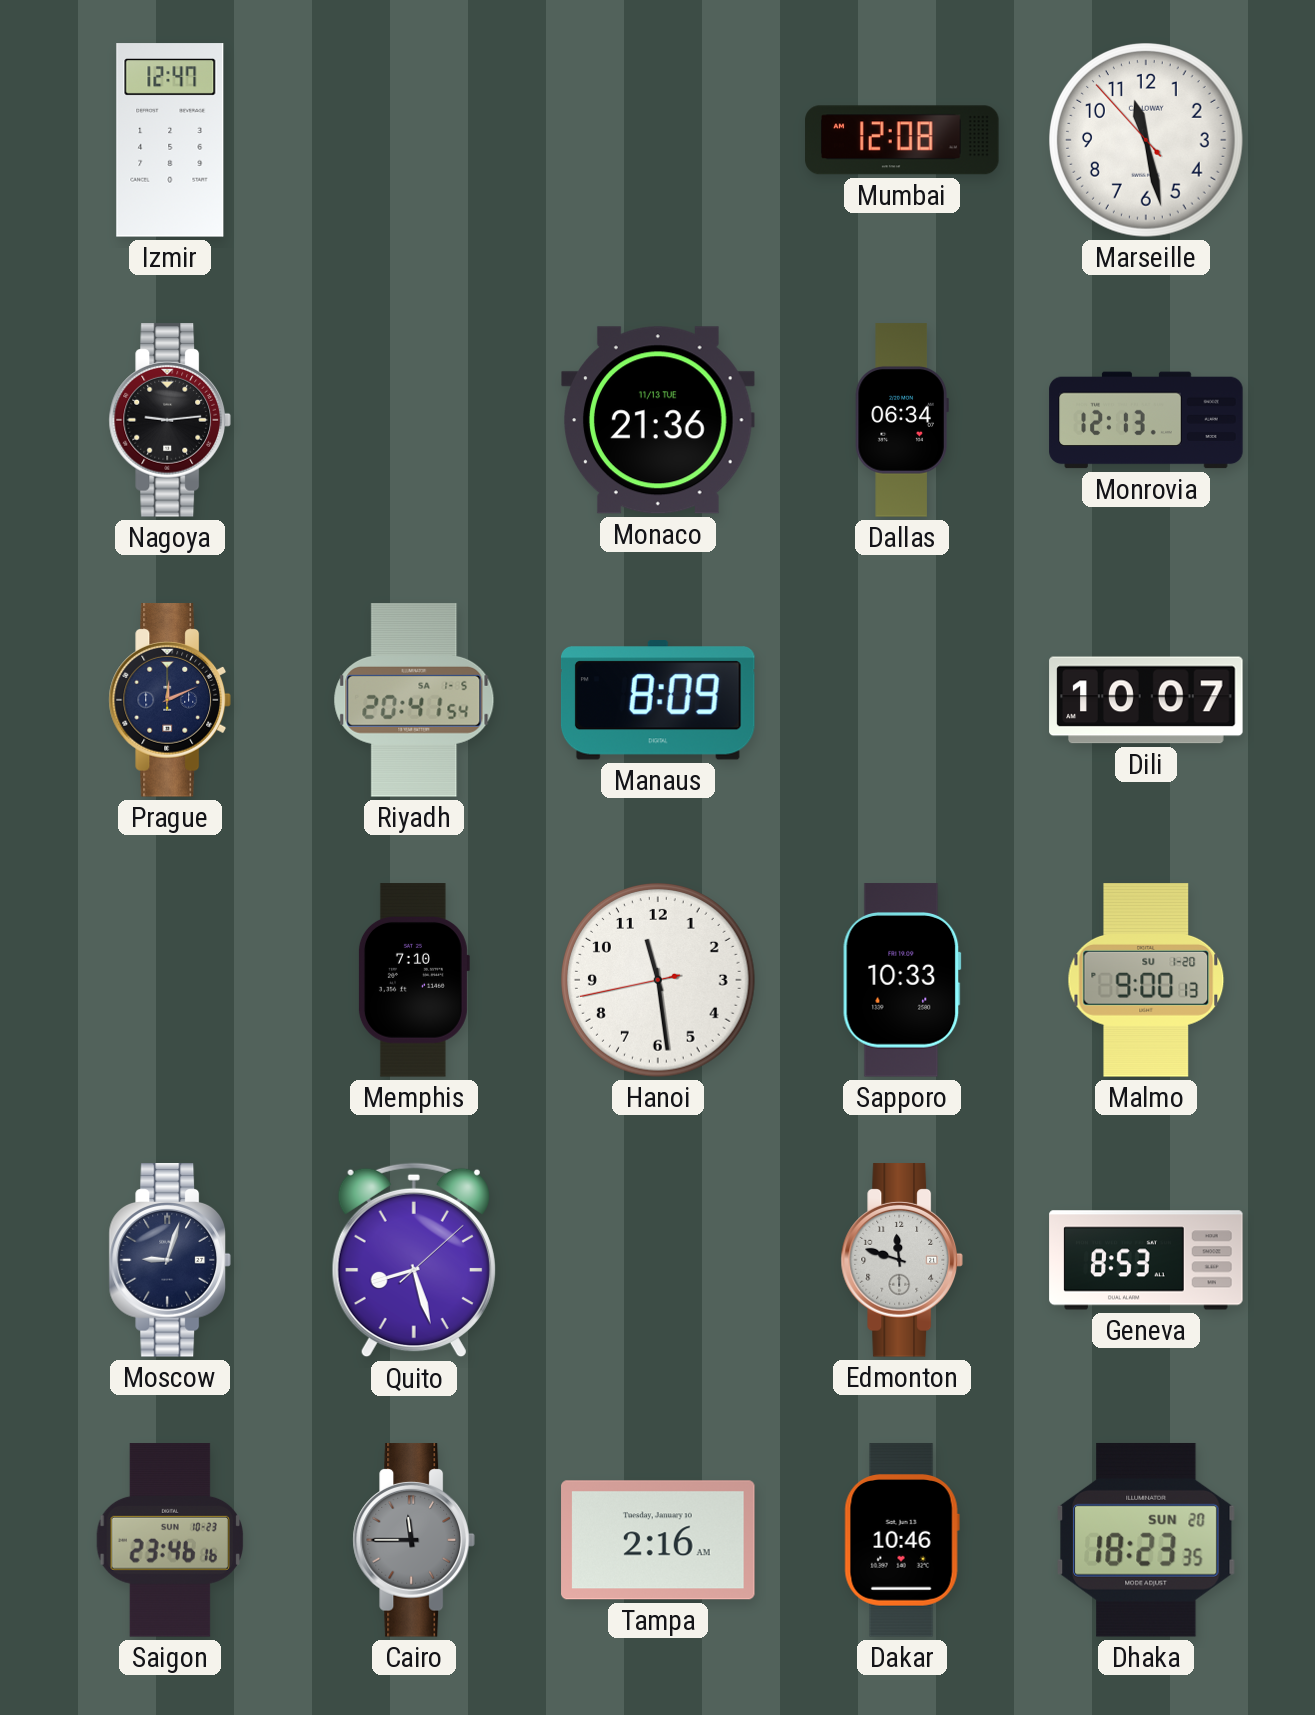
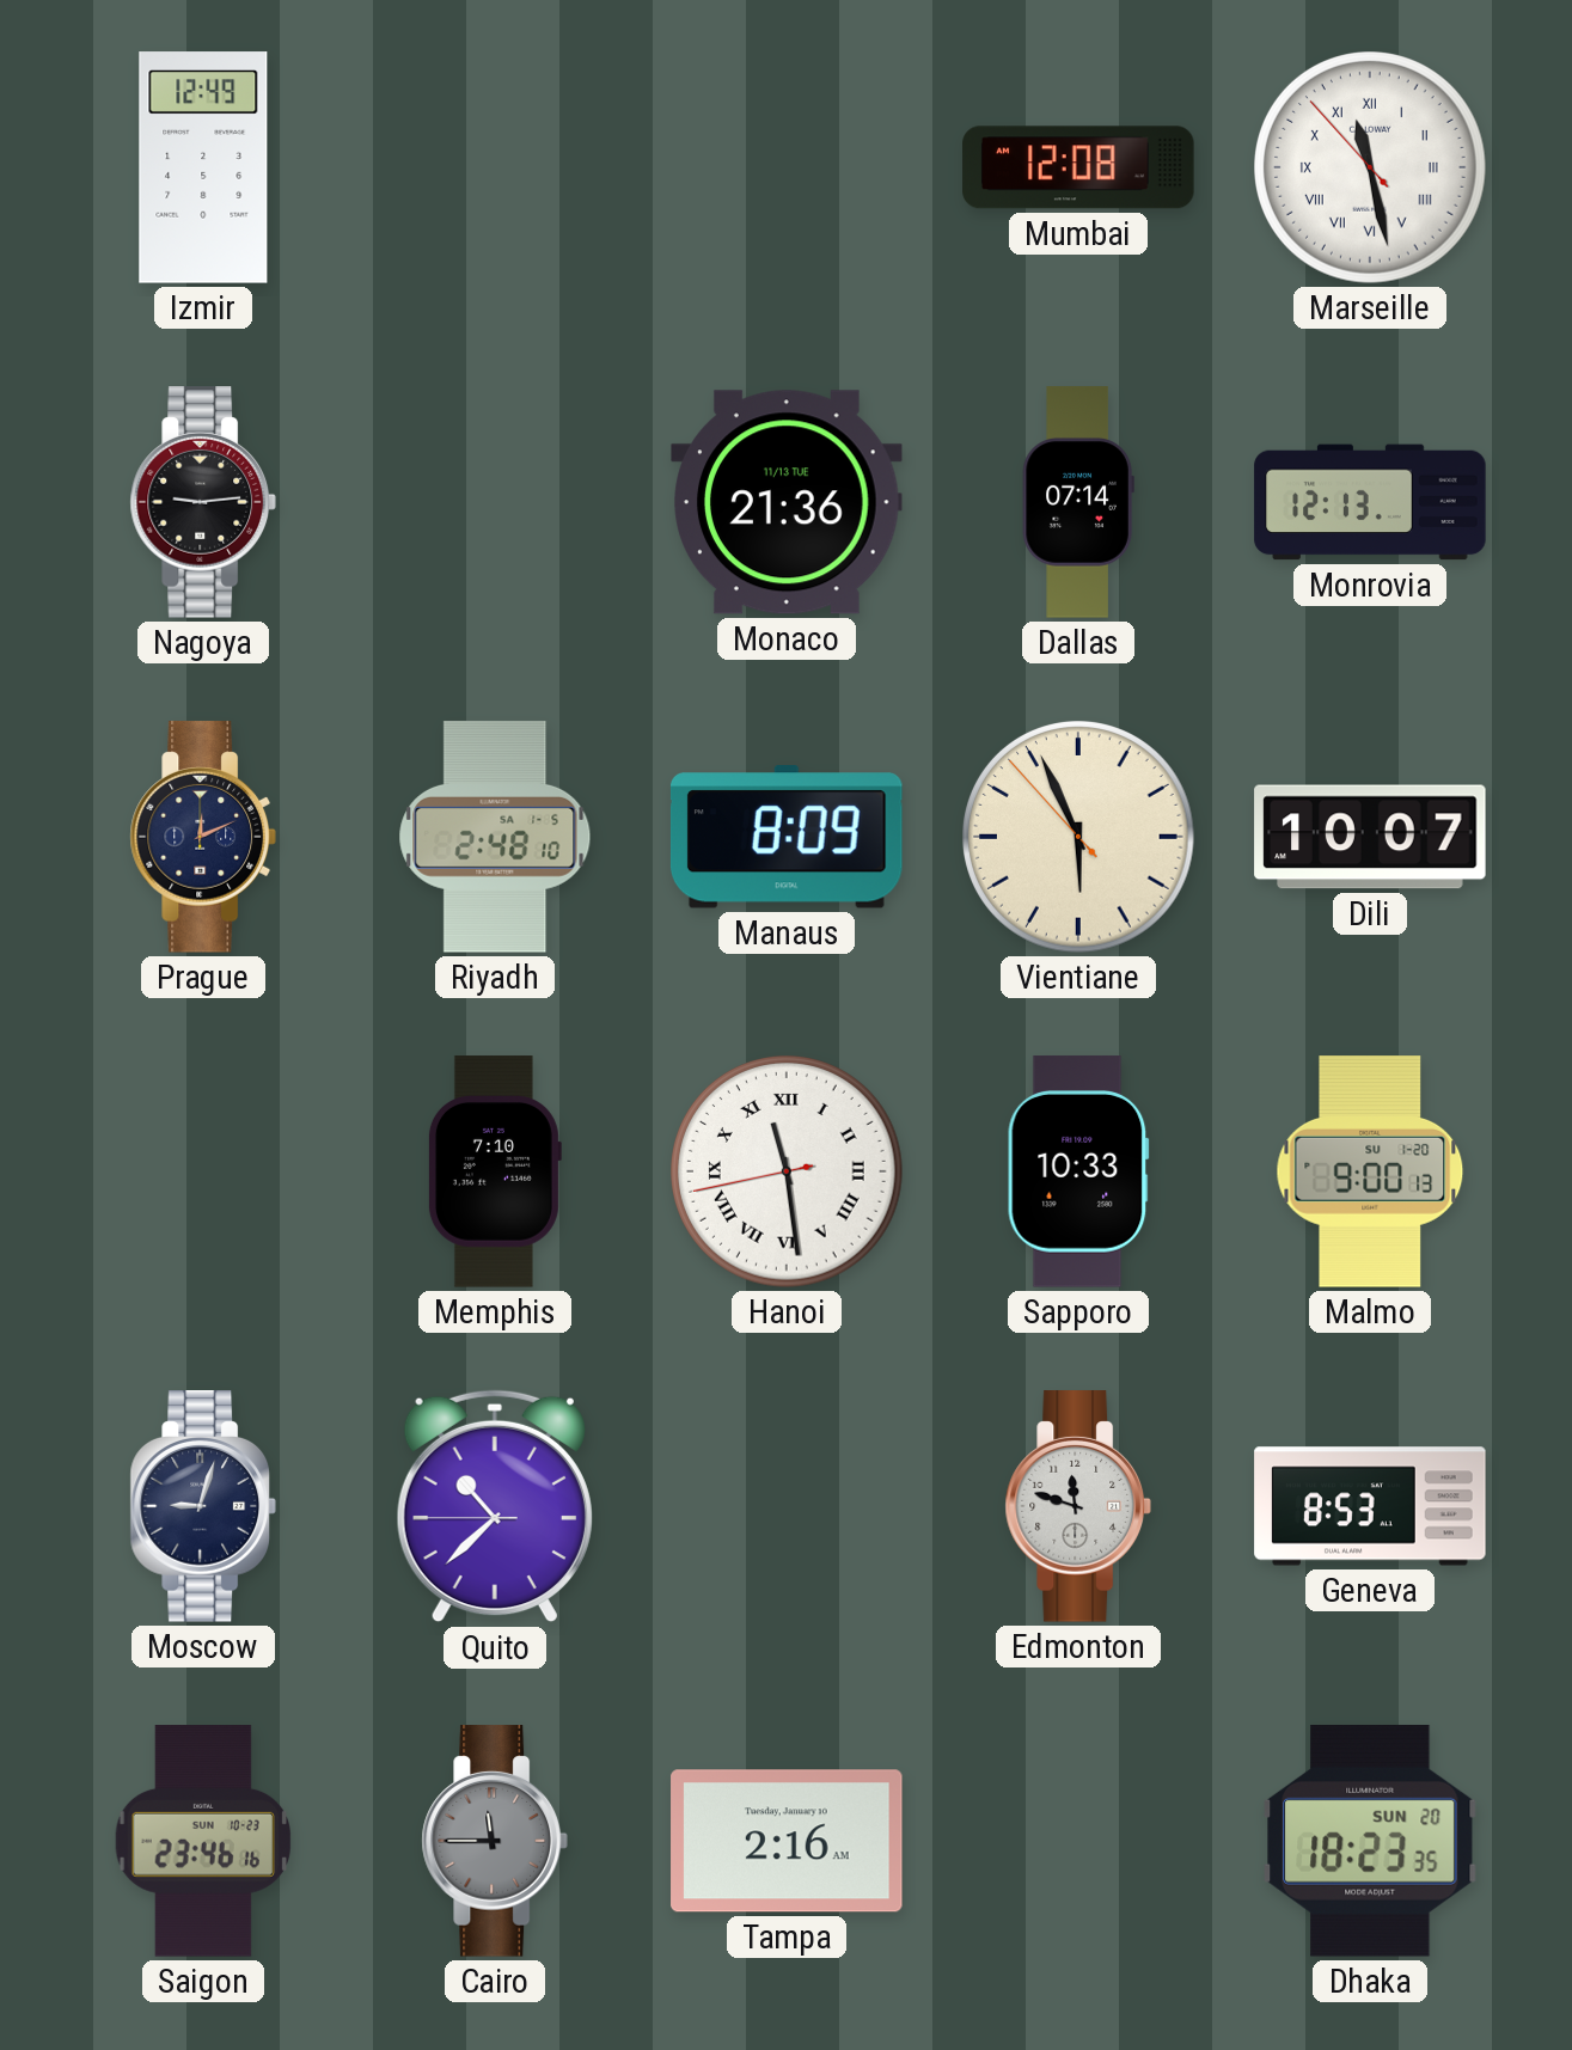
Izmir: 12:47 -> 12:49 (203, 167)
Marseille numerals: Arabic -> Roman (1371, 169)
Dallas: 06:34 -> 07:14 (1078, 502)
Riyadh: 20:41 -> 2:48 (495, 837)
Vientiane: none -> 5:55 (1079, 838)
Hanoi numerals: Arabic -> Roman (788, 1173)
Quito: 8:27 -> 10:37 (495, 1506)
Dakar: 10:46 -> none (902, 1540)
